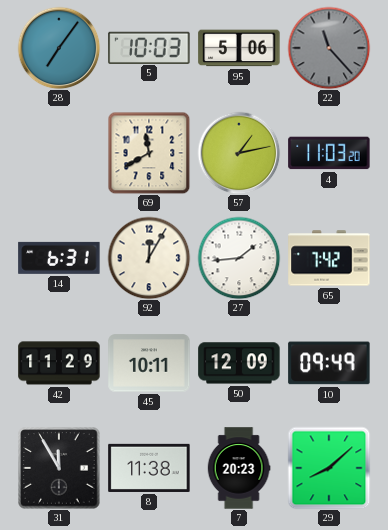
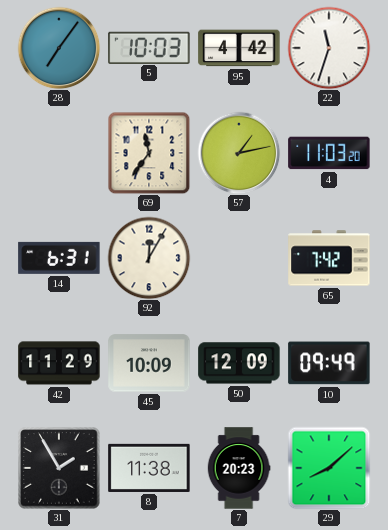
95: 5:06 -> 4:42 (239, 48)
22: 11:23 -> 11:33 (329, 48)
22 dial: grey -> white (329, 48)
69: 11:40 -> 11:36 (149, 153)
27: 1:44 -> none (239, 258)
45: 10:11 -> 10:09 (149, 363)
31: 11:55 -> 1:55 (59, 468)
